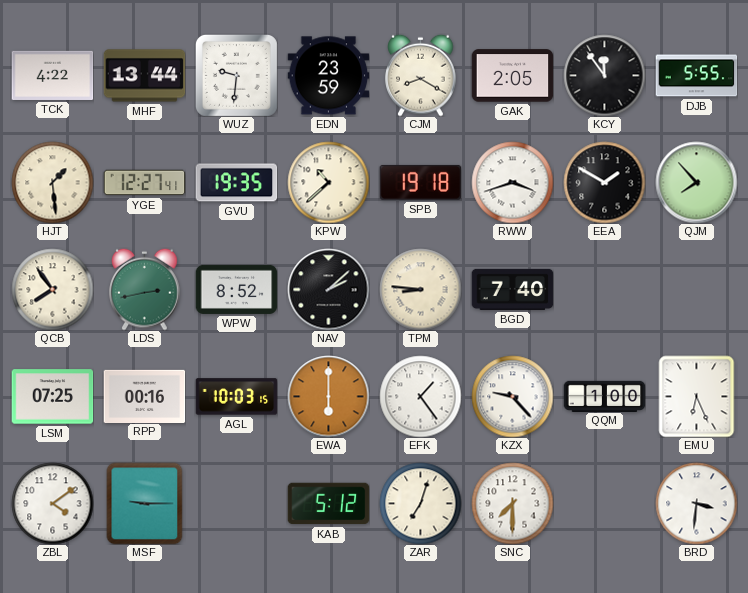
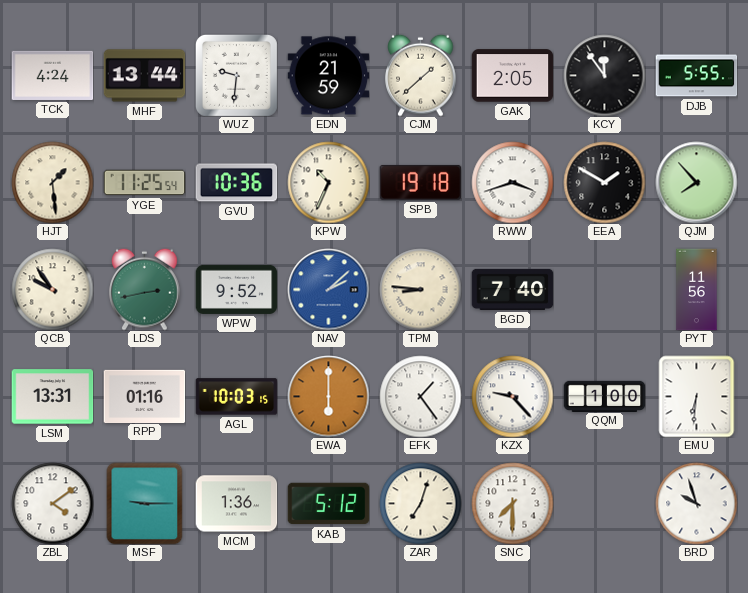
TCK: 4:22 -> 4:24 (52, 75)
EDN: 23:59 -> 21:59 (328, 76)
CJM: 8:20 -> 1:38 (421, 75)
YGE: 12:27 -> 11:25 (144, 183)
GVU: 19:35 -> 10:36 (236, 183)
KPW: 10:38 -> 10:34 (328, 182)
QCB: 7:54 -> 9:54 (52, 289)
WPW: 8:52 -> 9:52 (236, 289)
NAV dial: black -> blue (328, 289)
PYT: none -> 11:56 (697, 289)
LSM: 07:25 -> 13:31 (52, 397)
RPP: 00:16 -> 01:16 (144, 396)
EMU: 6:26 -> 6:31 (697, 396)
MCM: none -> 1:36 (236, 504)
BRD: 3:31 -> 9:57 (696, 503)
